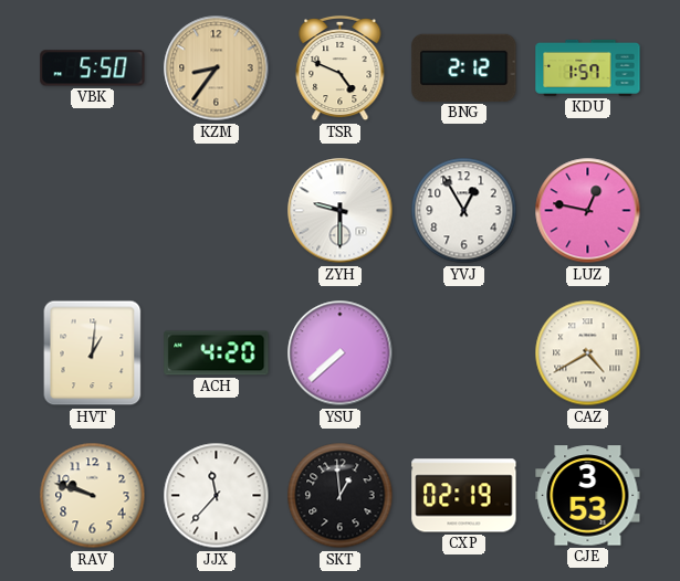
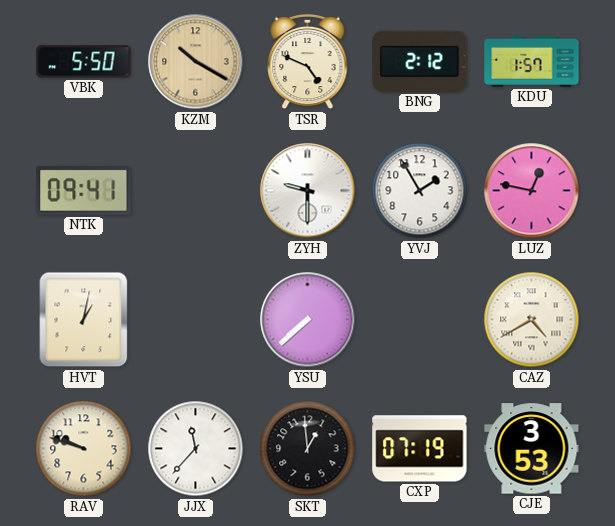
KZM: 8:36 -> 10:20 (196, 62)
NTK: none -> 09:41 (84, 190)
YVJ: 12:55 -> 1:55 (420, 191)
HVT: 1:01 -> 1:02 (84, 320)
ACH: 4:20 -> none (217, 353)
CXP: 02:19 -> 07:19 (420, 449)
